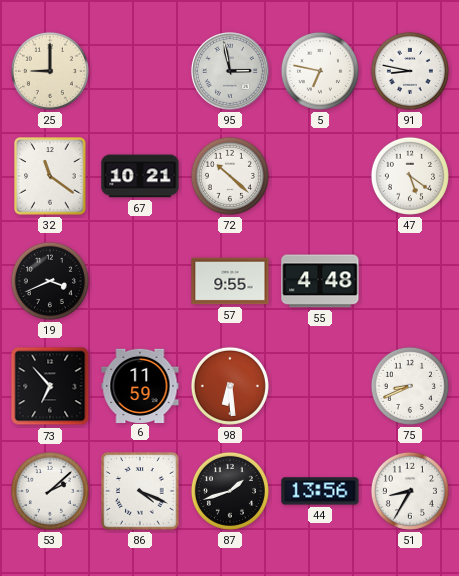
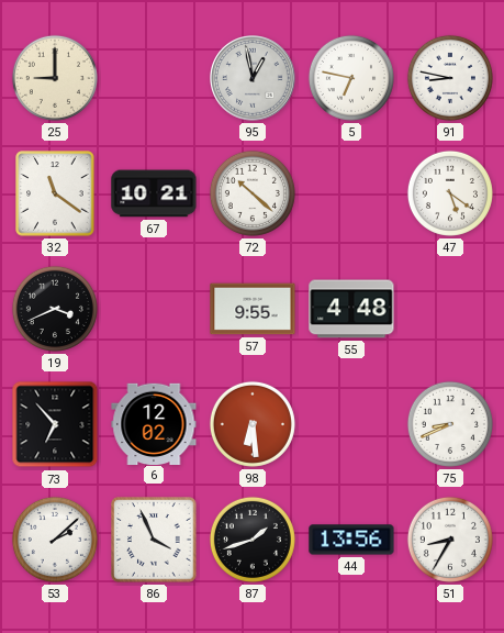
95: 2:58 -> 12:58 (254, 79)
6: 11:59 -> 12:02 (154, 423)
86: 4:19 -> 3:56 (154, 540)
